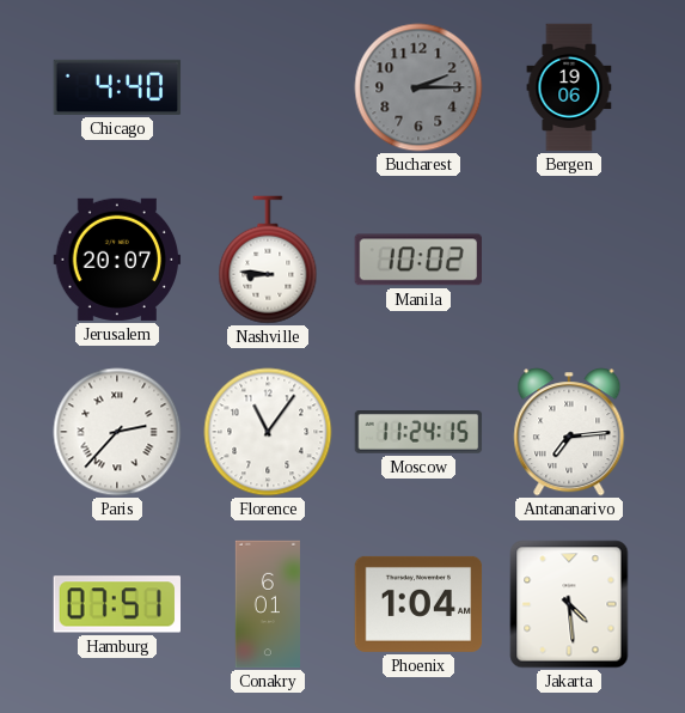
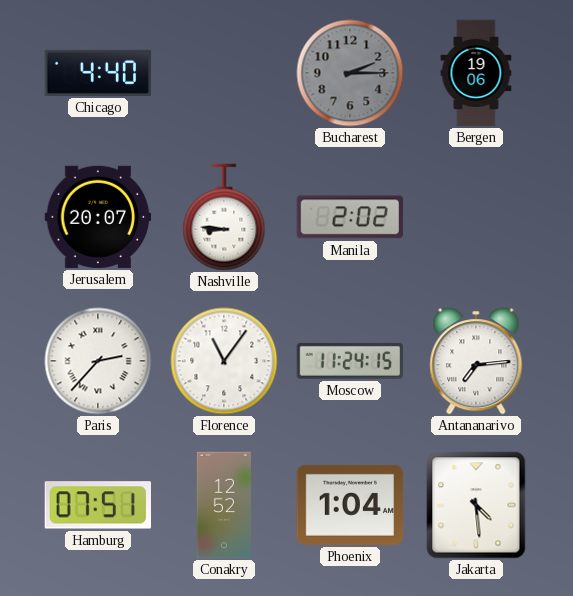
Manila: 10:02 -> 2:02 (349, 217)
Conakry: 6:01 -> 12:52 (223, 505)
